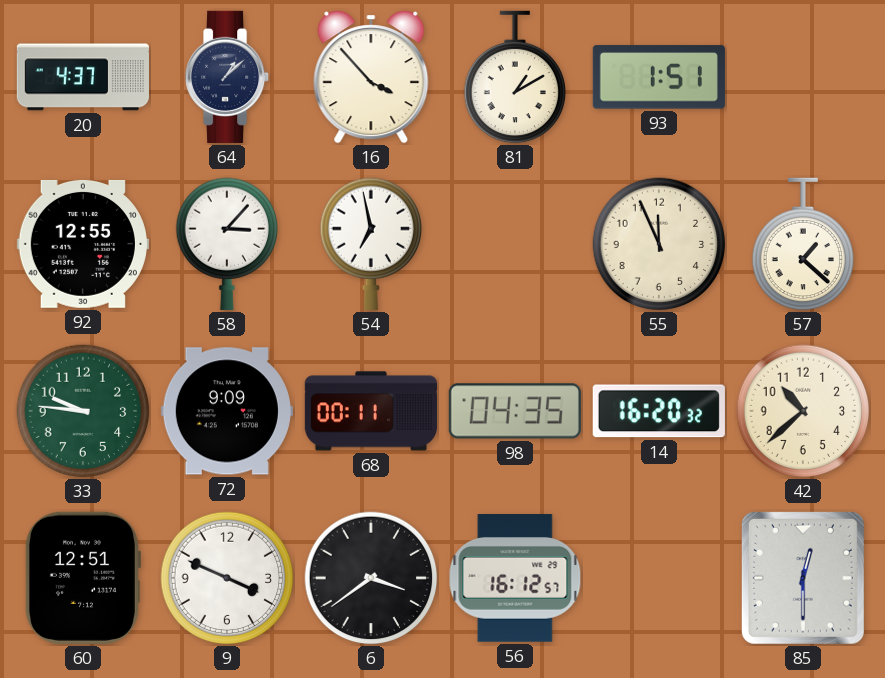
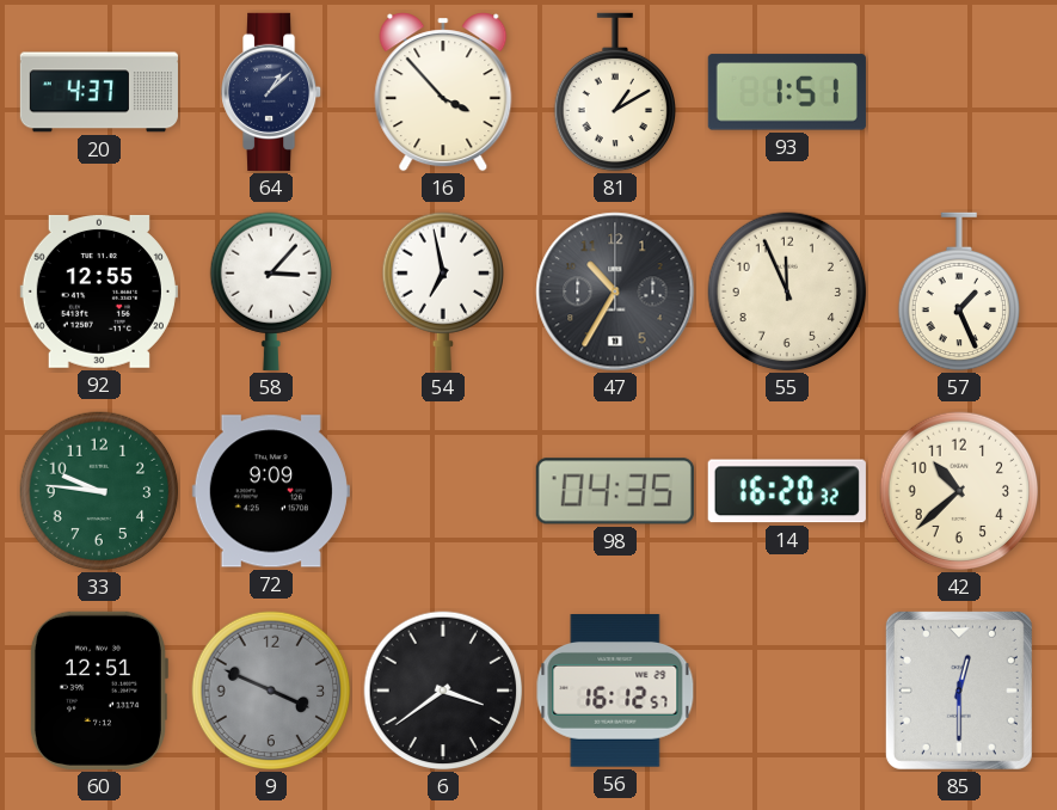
47: none -> 10:35 (615, 292)
57: 1:22 -> 1:26 (958, 292)
68: 00:11 -> none (371, 411)
9 dial: white -> grey (271, 691)
